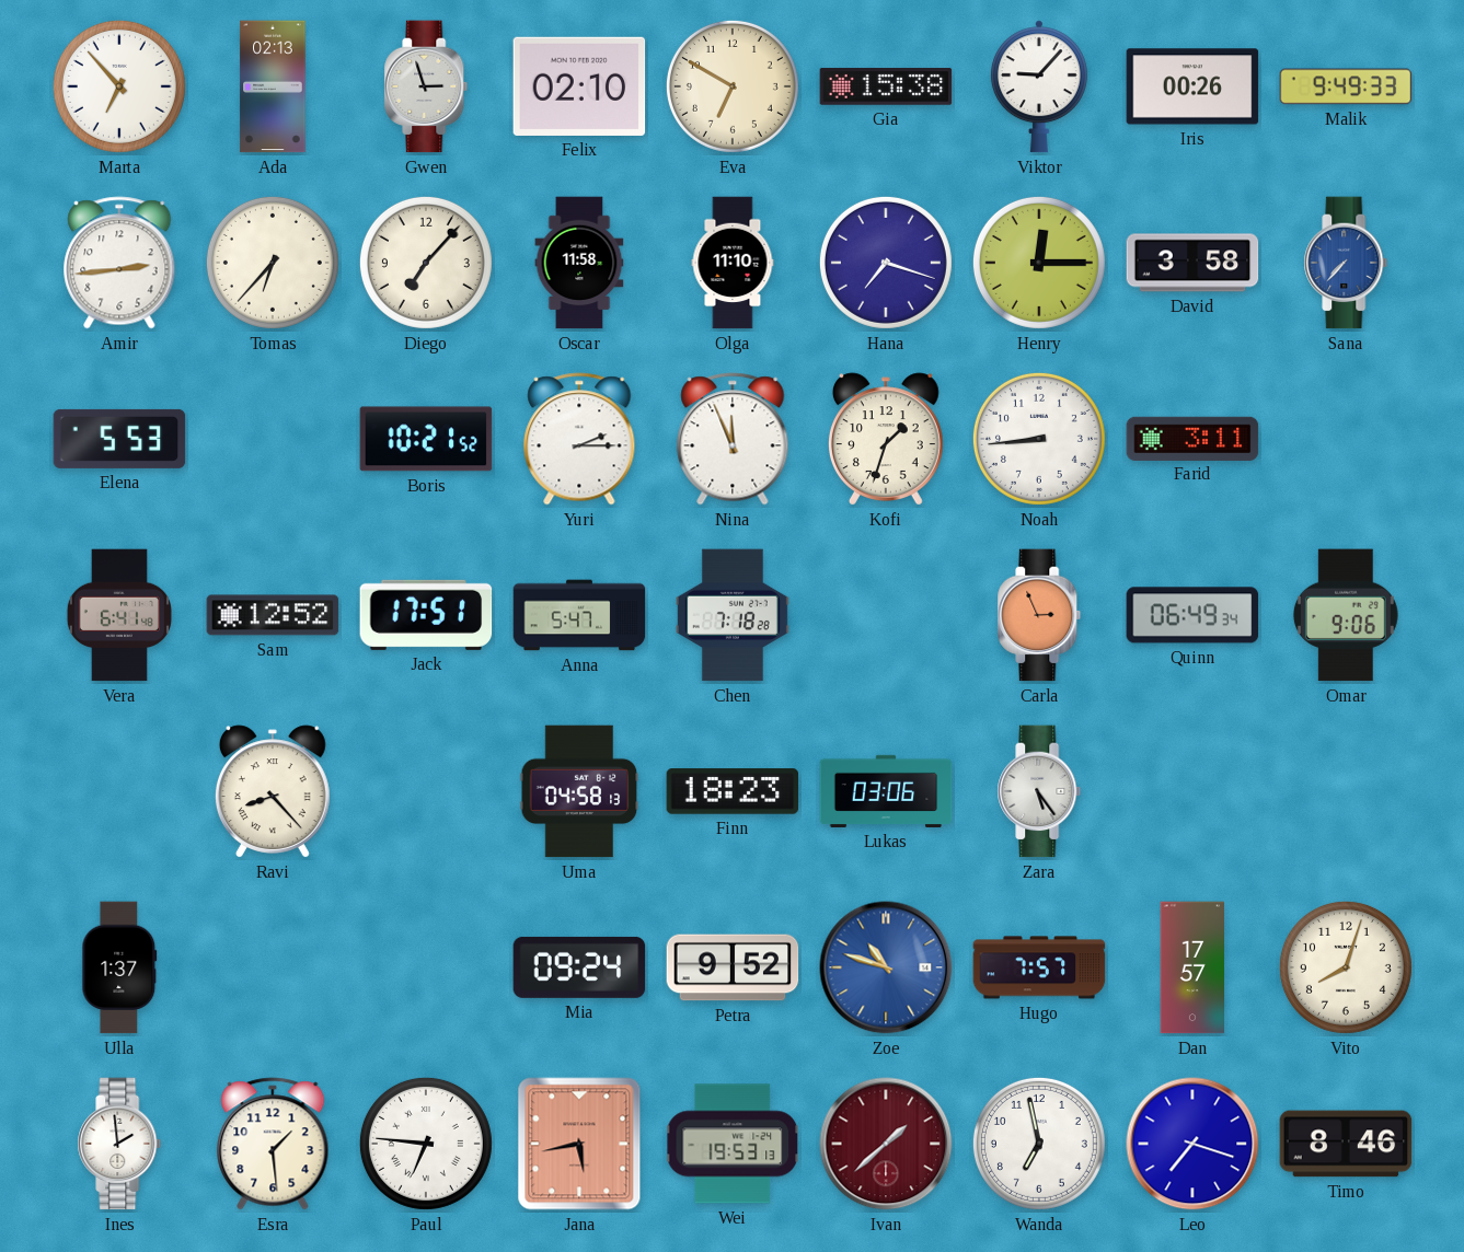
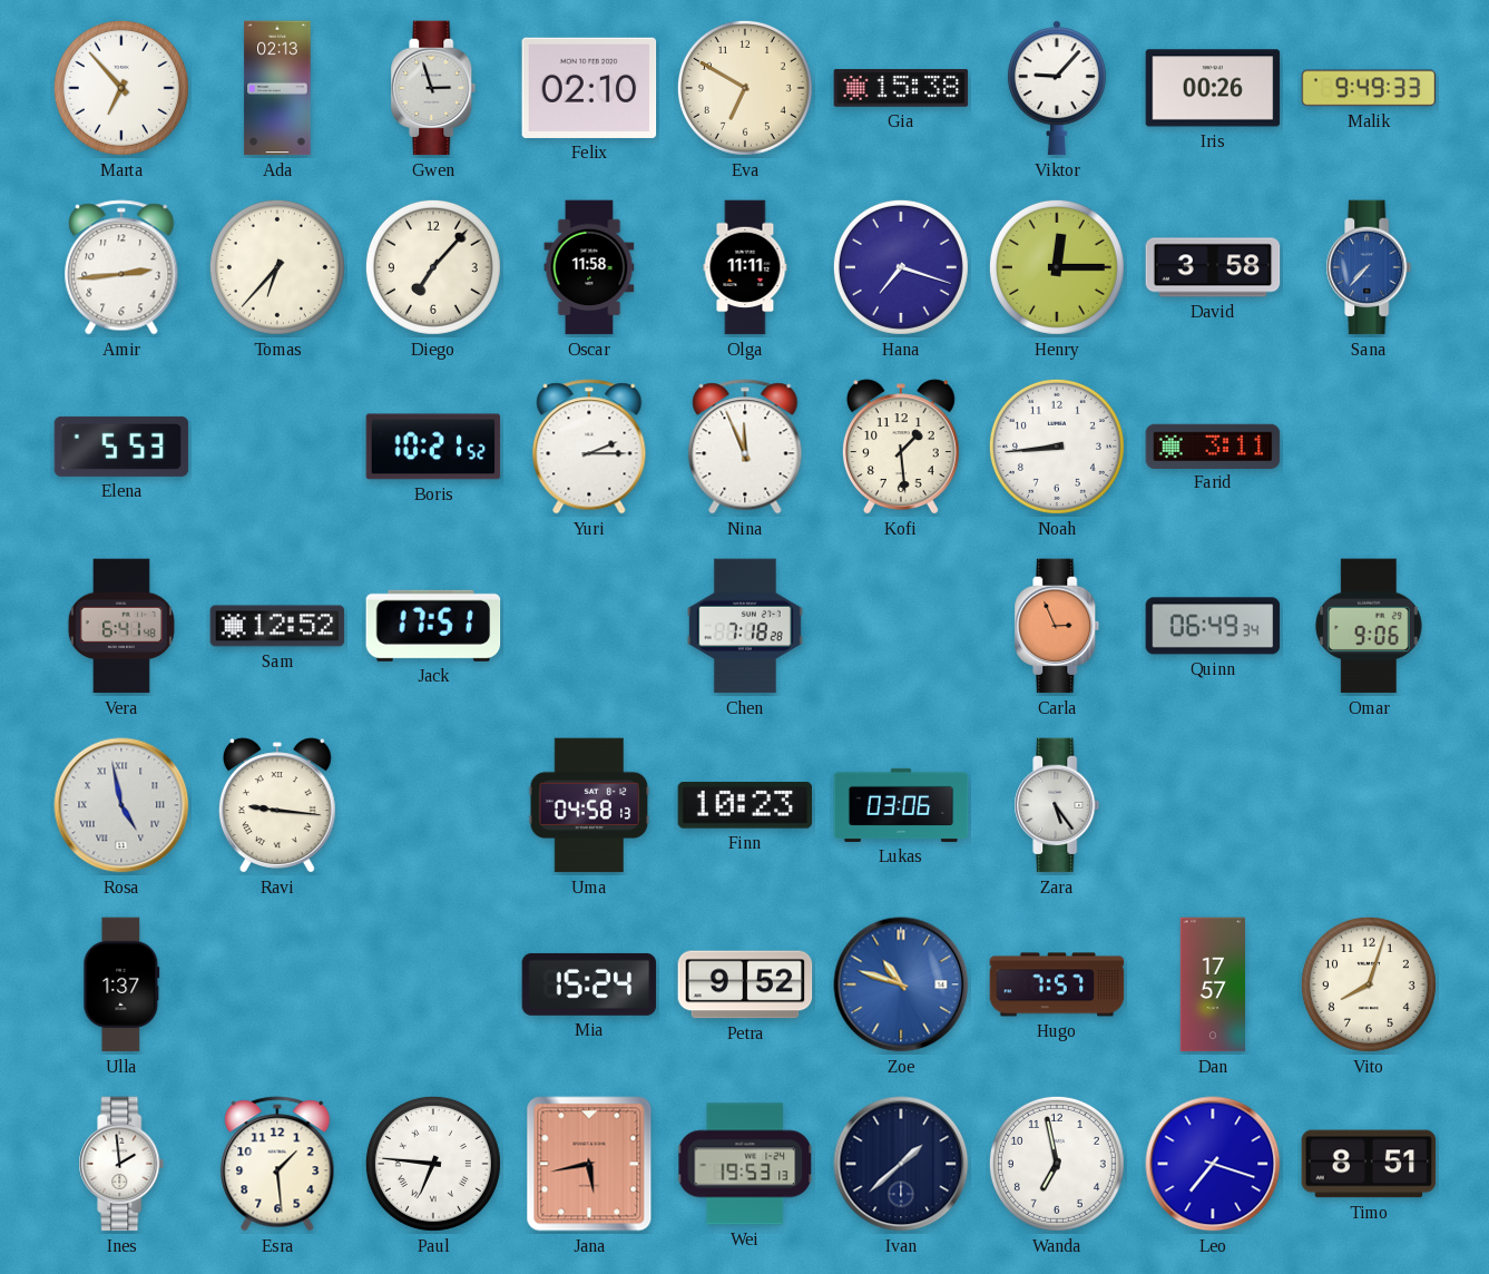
Olga: 11:10 -> 11:11 (745, 267)
Kofi: 1:33 -> 1:29 (901, 447)
Anna: 5:47 -> none (579, 615)
Rosa: none -> 4:58 (121, 805)
Ravi: 8:23 -> 9:16 (277, 805)
Finn: 18:23 -> 10:23 (745, 805)
Mia: 09:24 -> 15:24 (589, 984)
Ivan dial: burgundy -> navy (901, 1164)
Timo: 8:46 -> 8:51 (1369, 1164)
